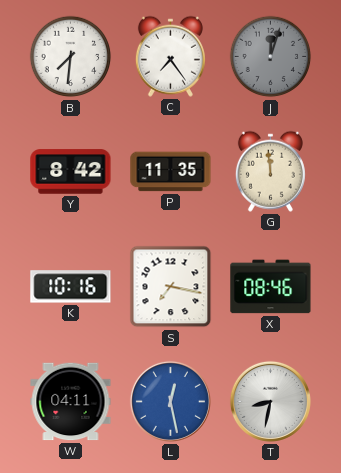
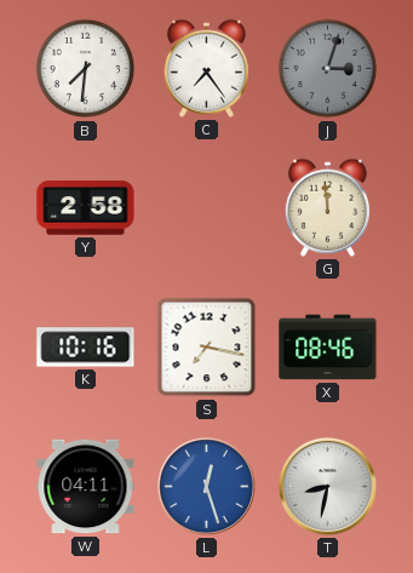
J: 12:03 -> 3:03 (328, 69)
Y: 8:42 -> 2:58 (86, 208)
P: 11:35 -> none (171, 172)
L: 12:28 -> 12:27 (206, 486)
